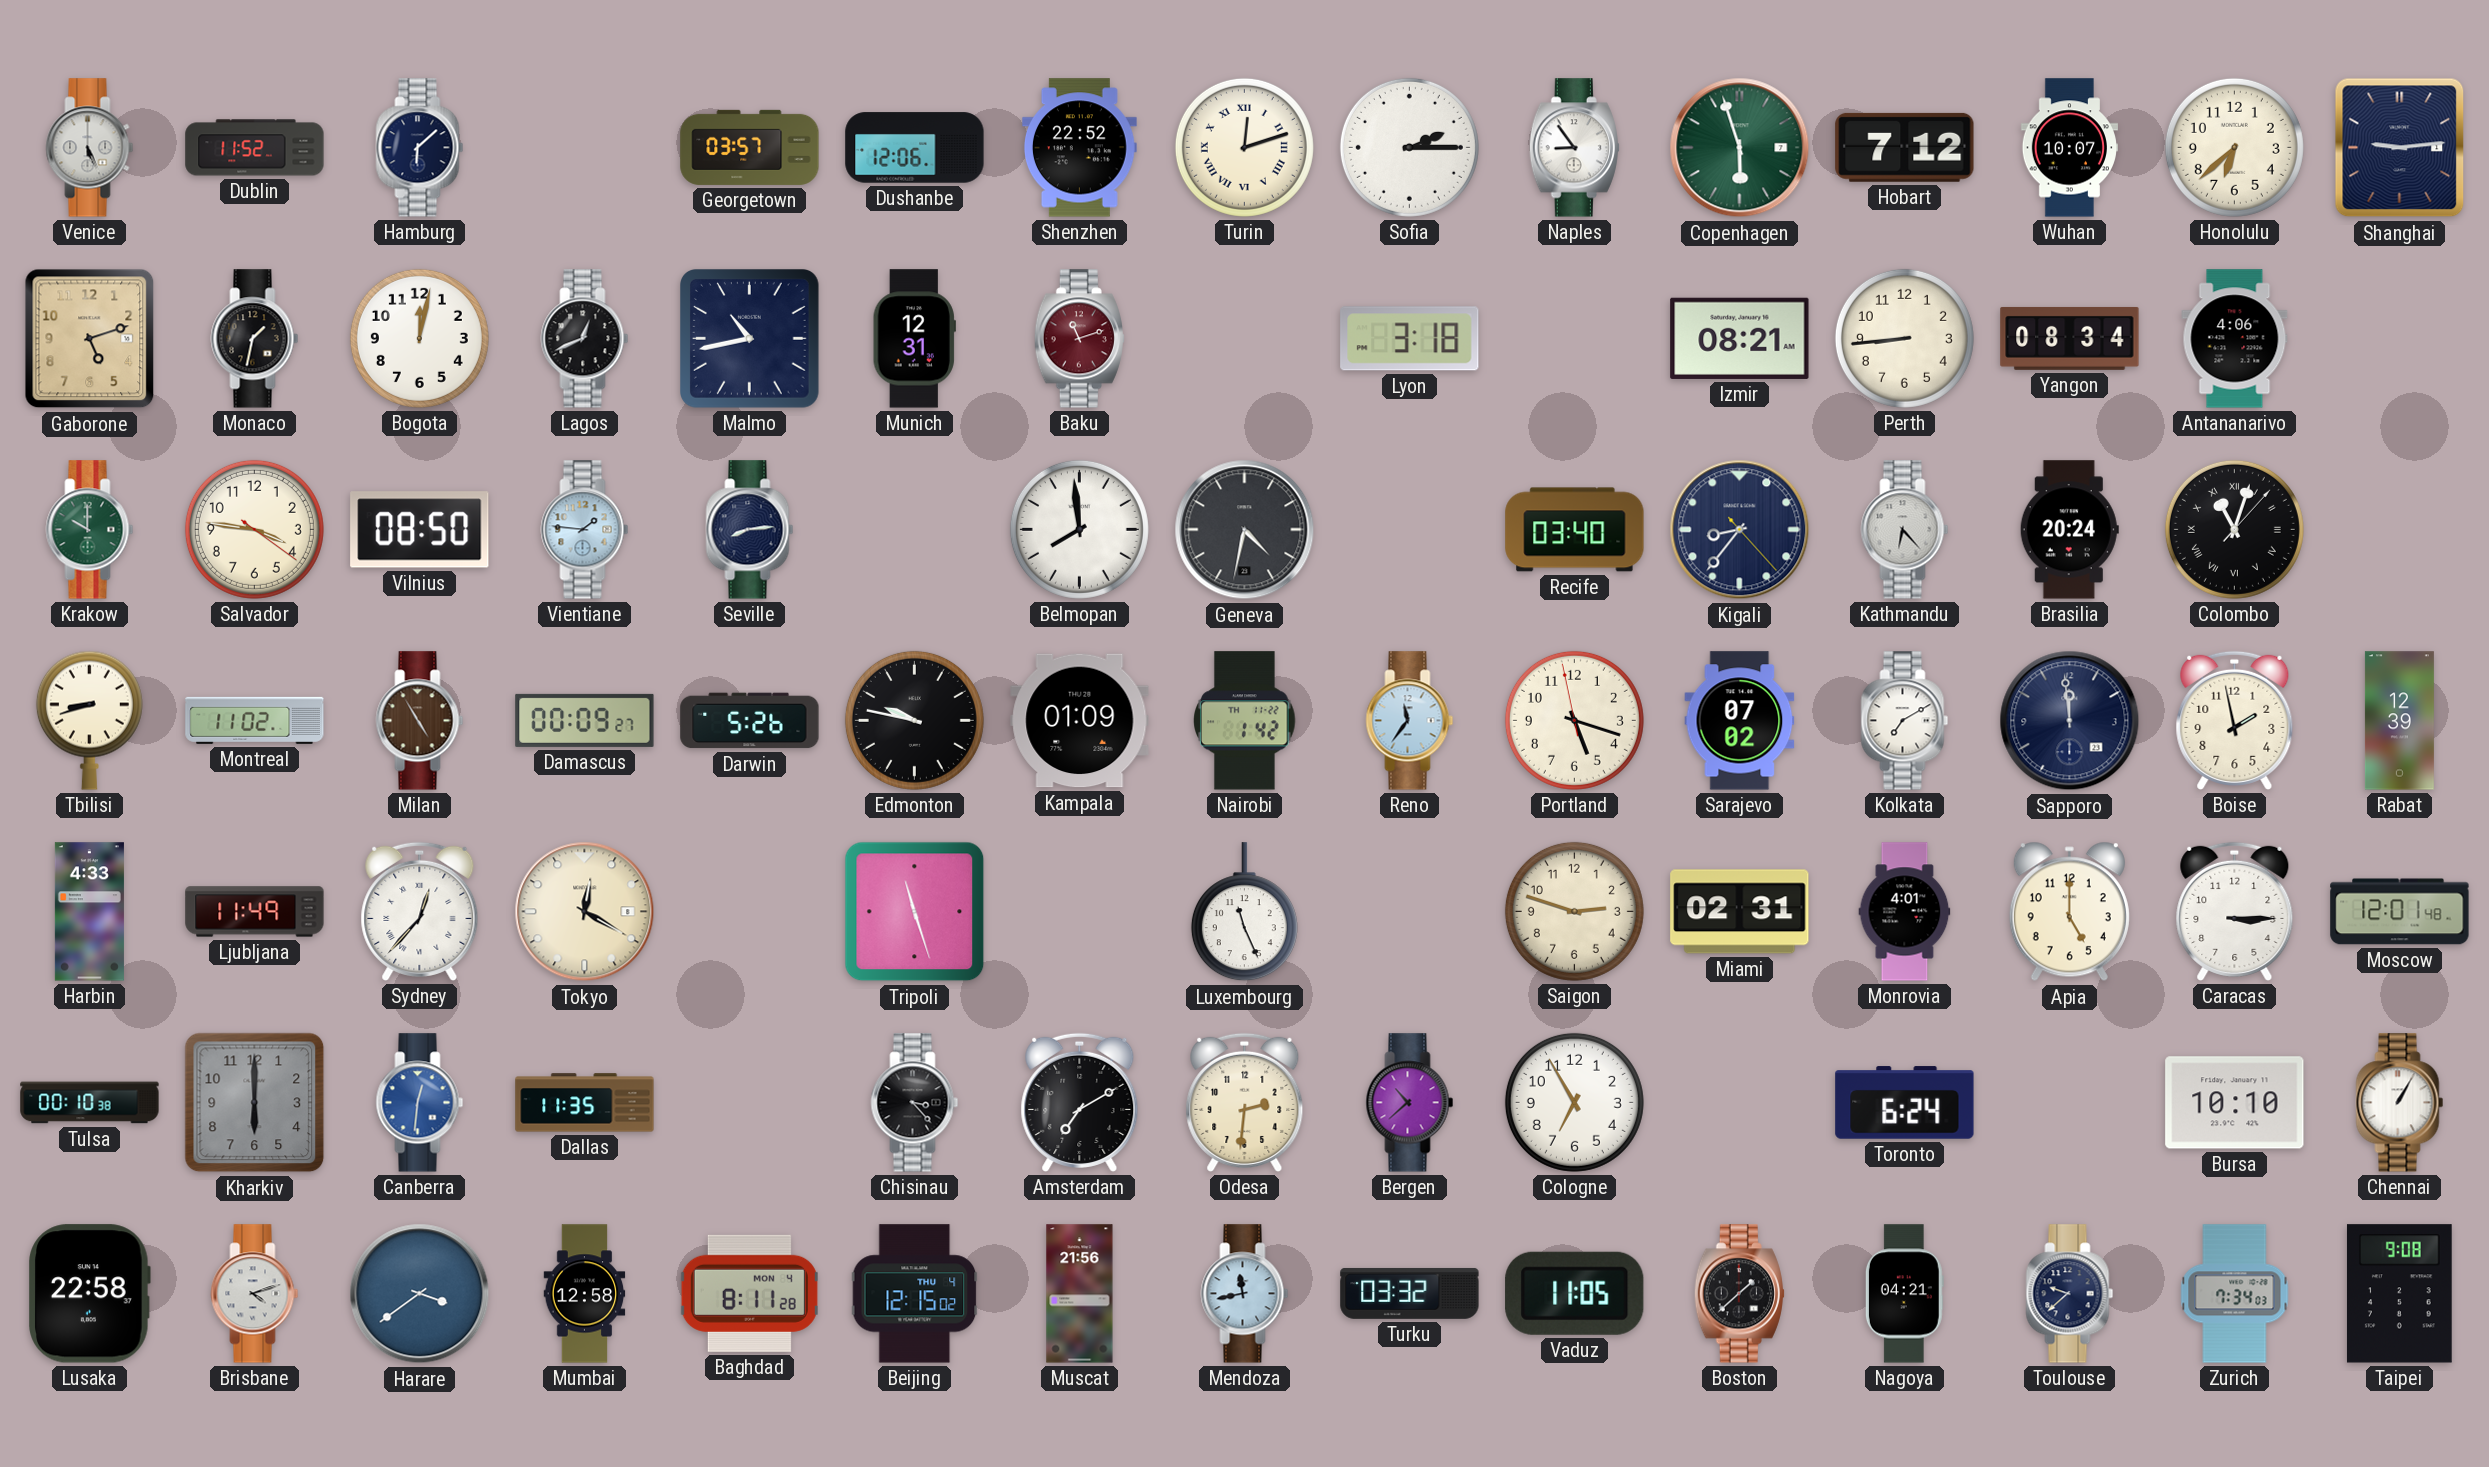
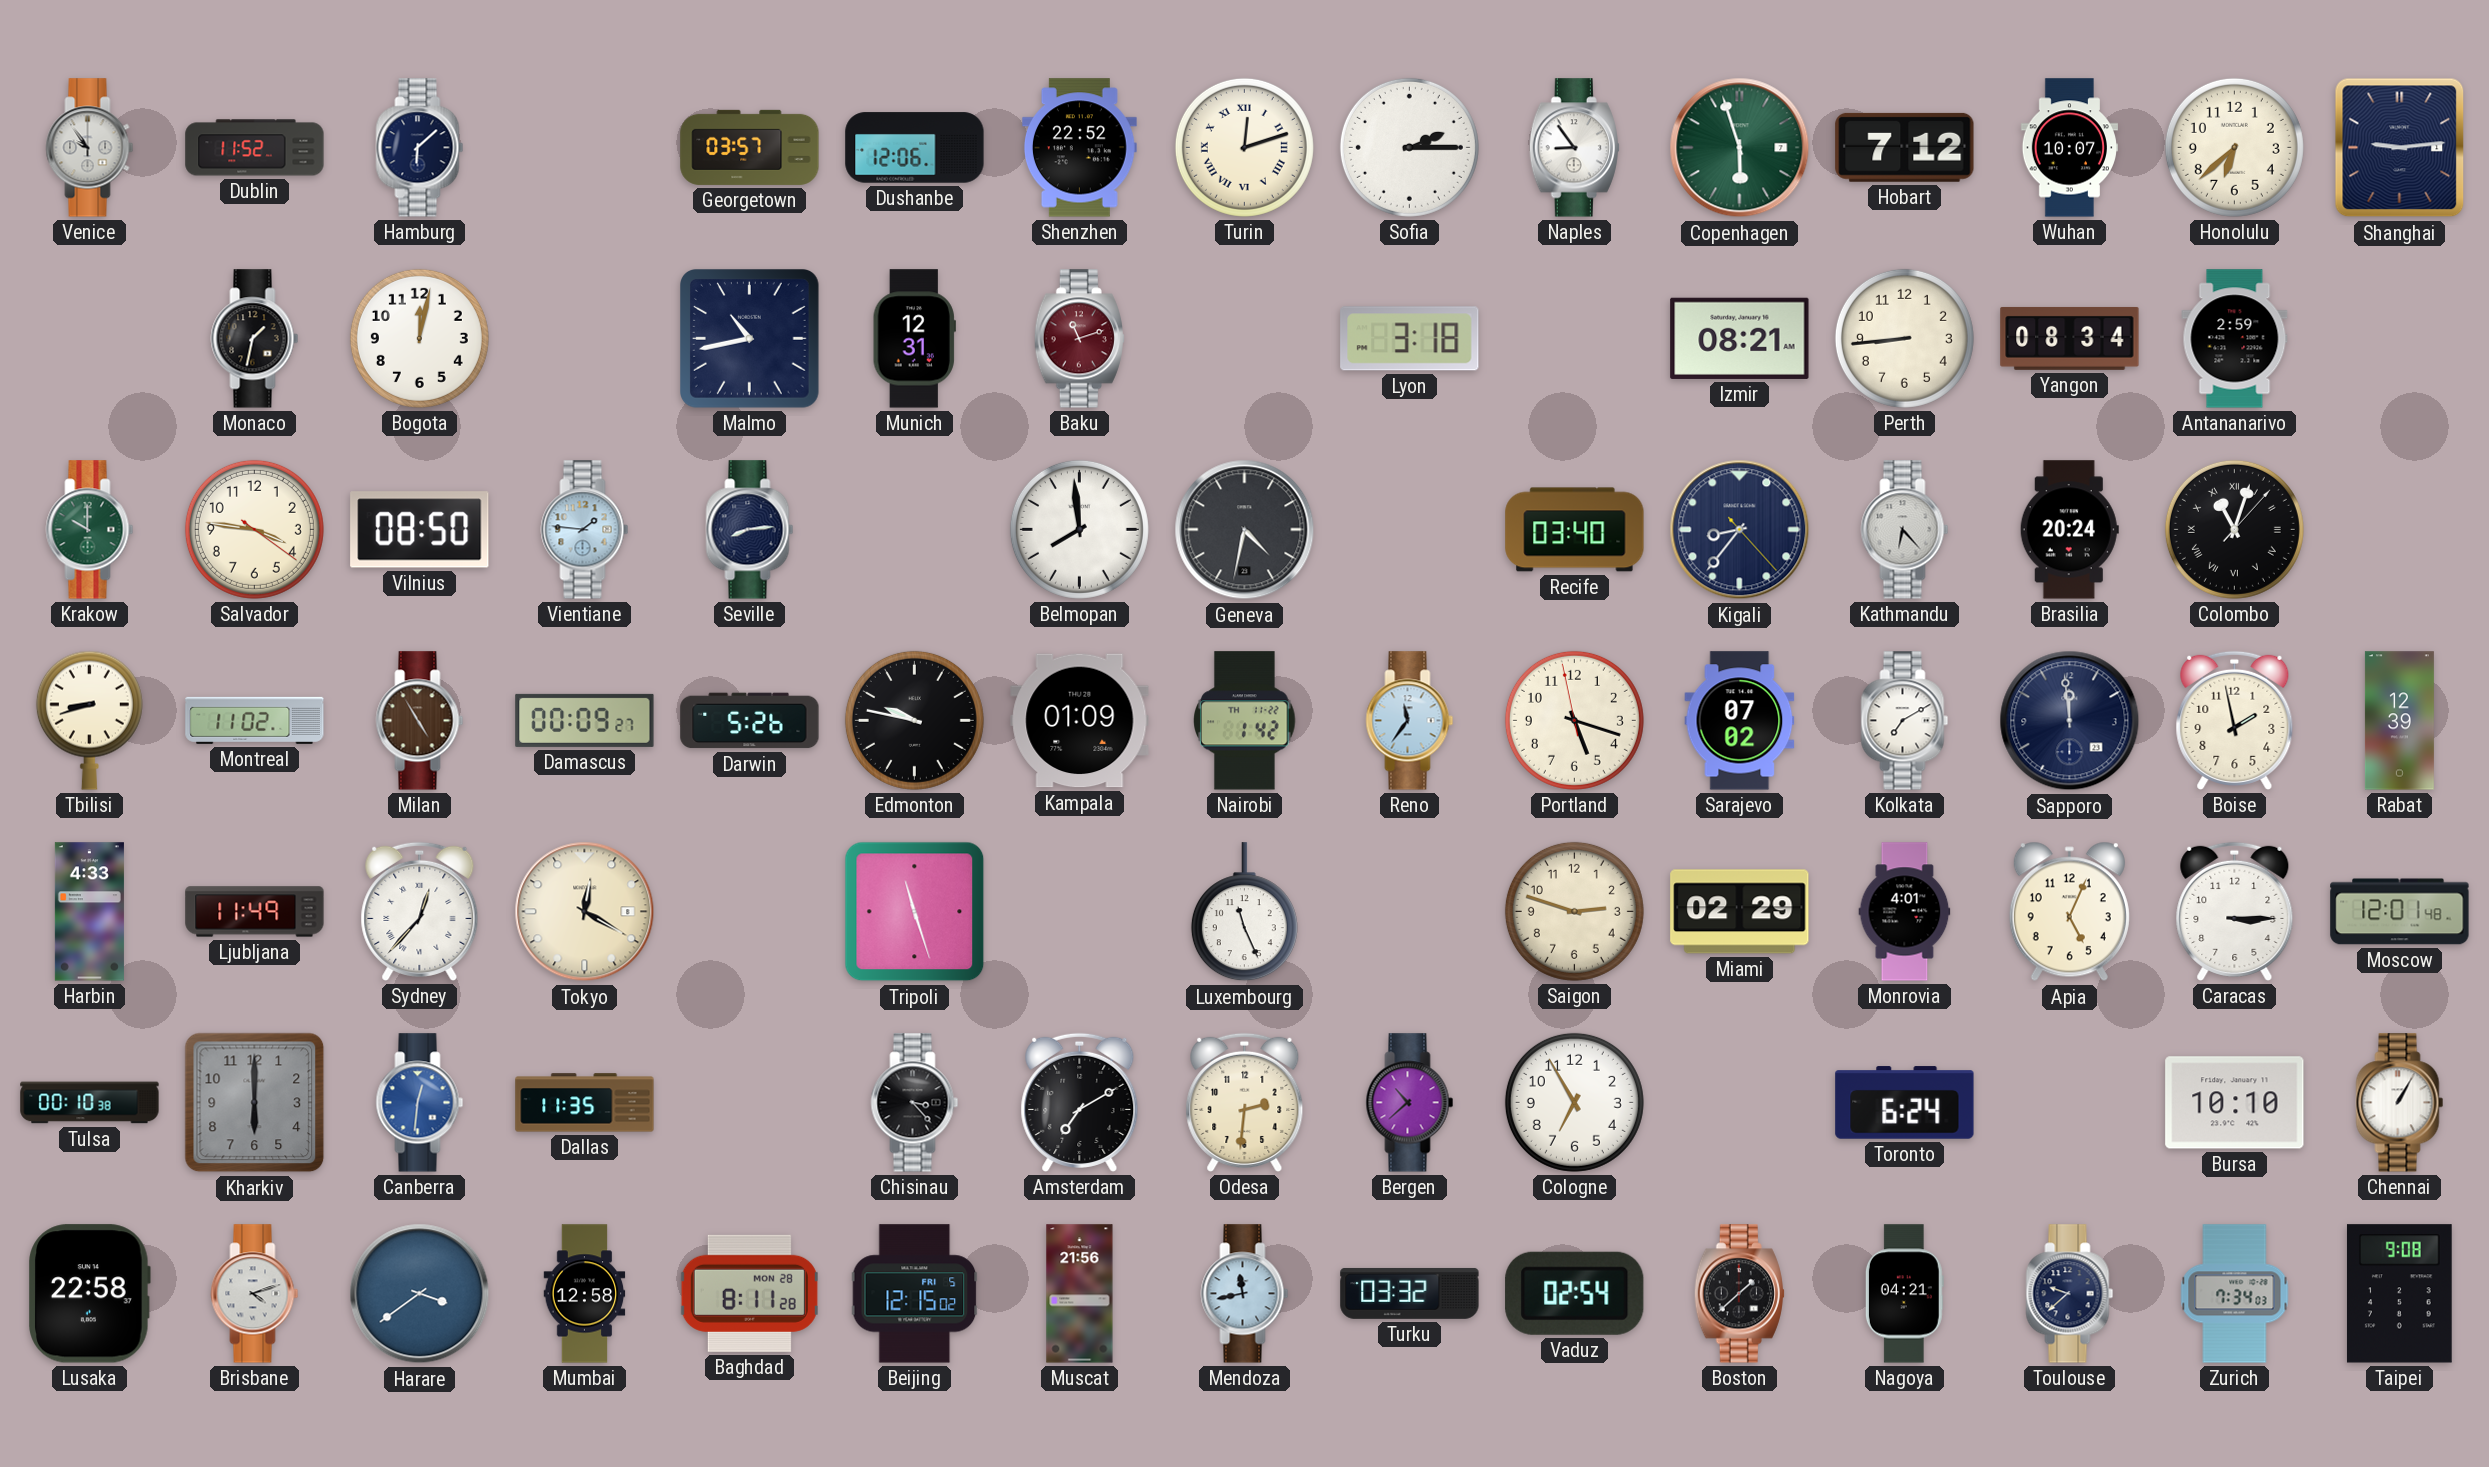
Venice: 5:26 -> 9:54 (90, 148)
Gaborone: 5:12 -> none (90, 339)
Lagos: 12:41 -> none (585, 339)
Antananarivo: 4:06 -> 2:59 (2235, 339)
Miami: 02:31 -> 02:29 (1740, 912)
Apia: 5:00 -> 5:04 (2069, 912)
Baghdad date: MON 4 -> MON 28 (749, 1293)
Beijing date: THU 4 -> FRI 5 (915, 1294)
Vaduz: 11:05 -> 02:54 (1575, 1293)
